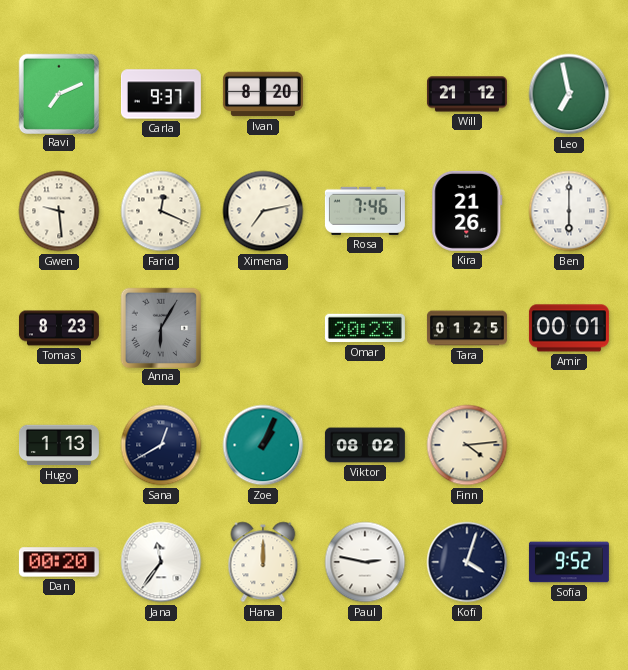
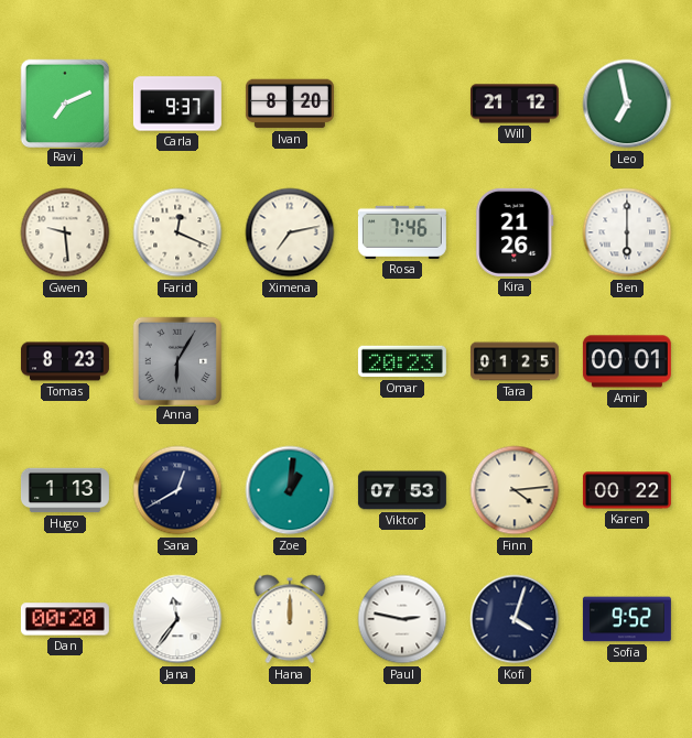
Zoe: 1:04 -> 1:01 (290, 490)
Viktor: 08:02 -> 07:53 (402, 490)
Karen: none -> 00:22 (627, 490)
